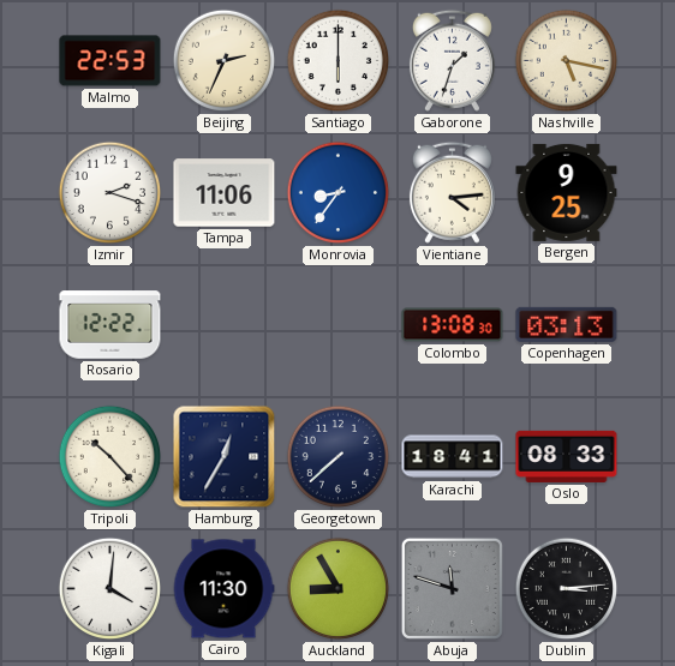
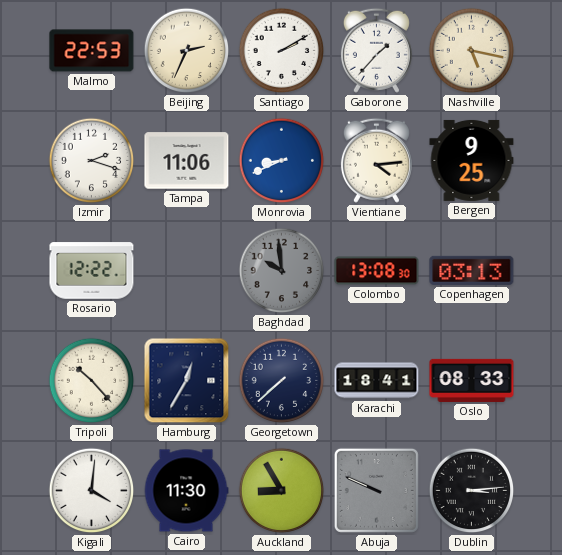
Santiago: 6:00 -> 2:10 (282, 51)
Gaborone: 1:33 -> 1:37 (376, 50)
Monrovia: 8:36 -> 8:41 (282, 161)
Baghdad: none -> 9:59 (282, 271)
Abuja: 11:48 -> 9:49 (376, 490)
